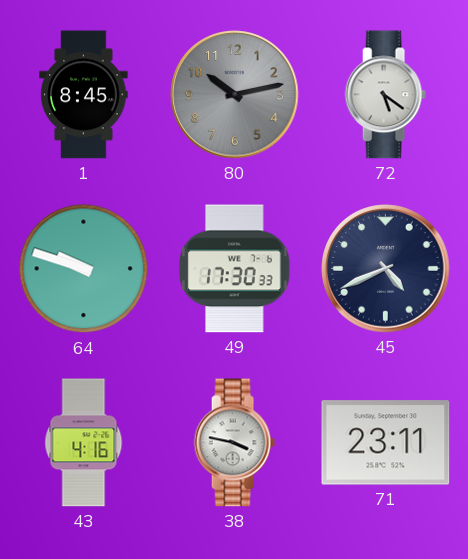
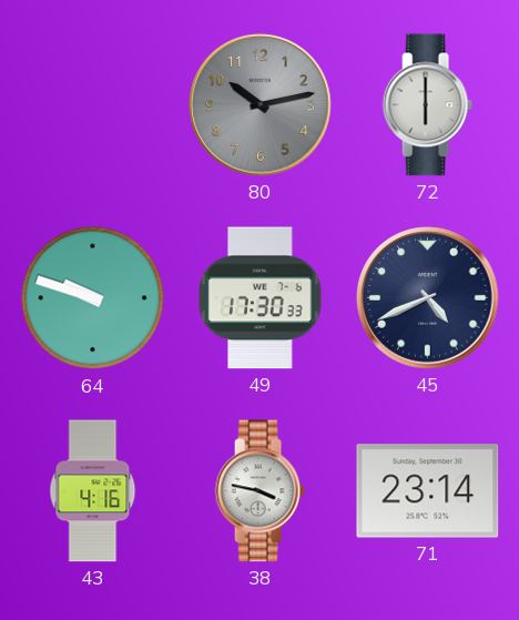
1: 8:45 -> none (84, 95)
72: 5:21 -> 6:00 (427, 105)
71: 23:11 -> 23:14 (428, 491)
